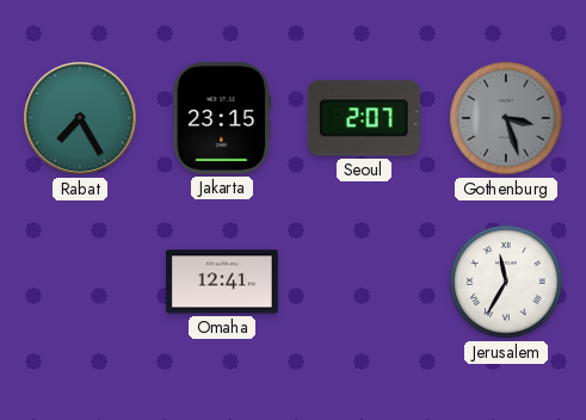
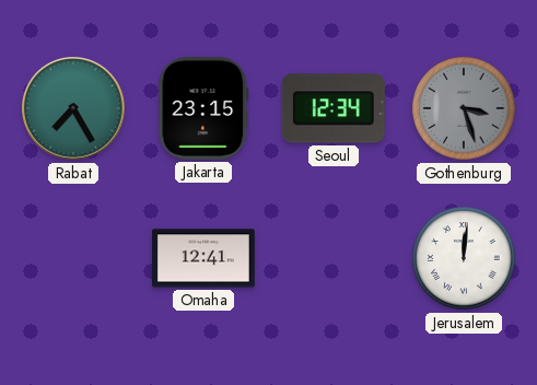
Seoul: 2:07 -> 12:34 (334, 108)
Jerusalem: 11:35 -> 12:01 (464, 258)
